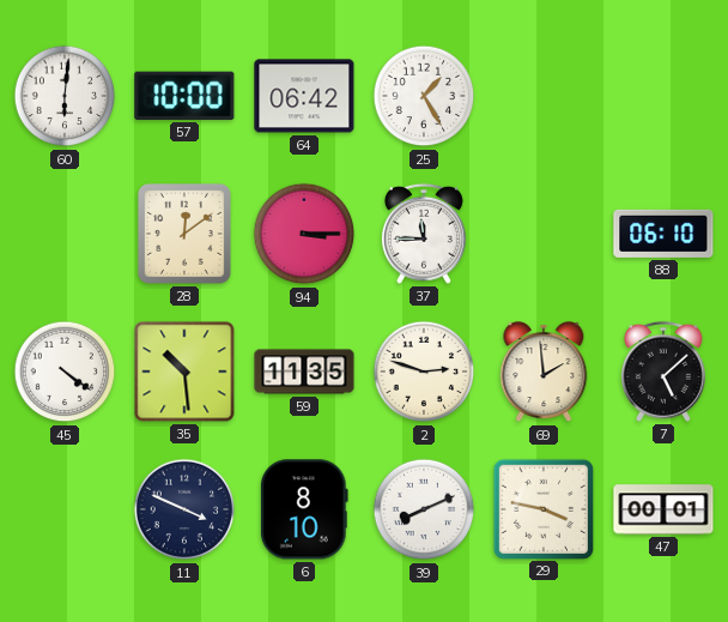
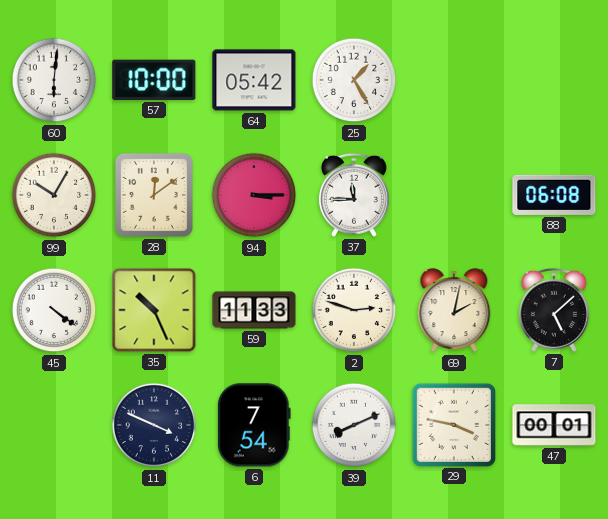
64: 06:42 -> 05:42 (254, 80)
99: none -> 10:05 (54, 195)
88: 06:10 -> 06:08 (554, 195)
35: 10:29 -> 10:26 (154, 310)
59: 11:35 -> 11:33 (254, 310)
69: 1:59 -> 2:02 (454, 311)
6: 8:10 -> 7:54 (254, 425)
